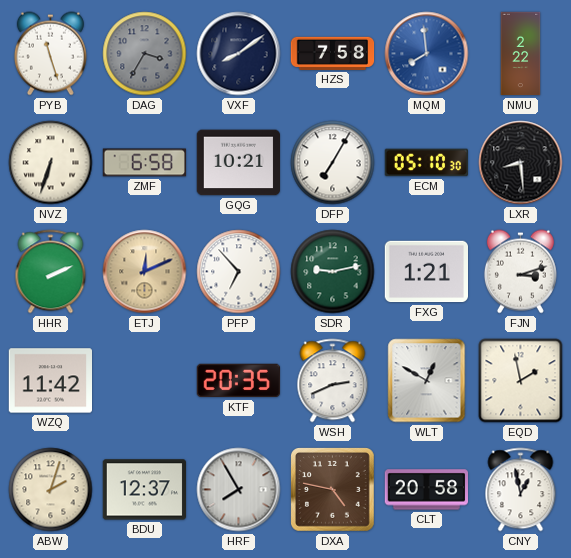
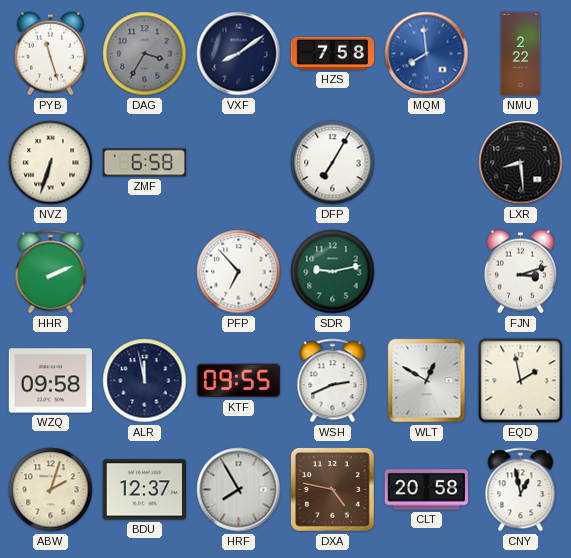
GQG: 10:21 -> none (238, 163)
ECM: 05:10 -> none (427, 163)
ETJ: 12:11 -> none (145, 272)
FXG: 1:21 -> none (426, 272)
WZQ: 11:42 -> 09:58 (50, 381)
ALR: none -> 11:58 (145, 381)
KTF: 20:35 -> 09:55 (238, 381)
